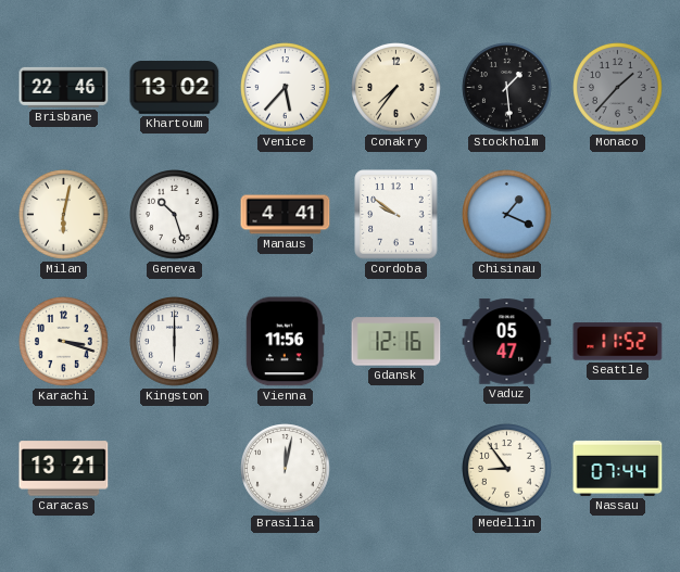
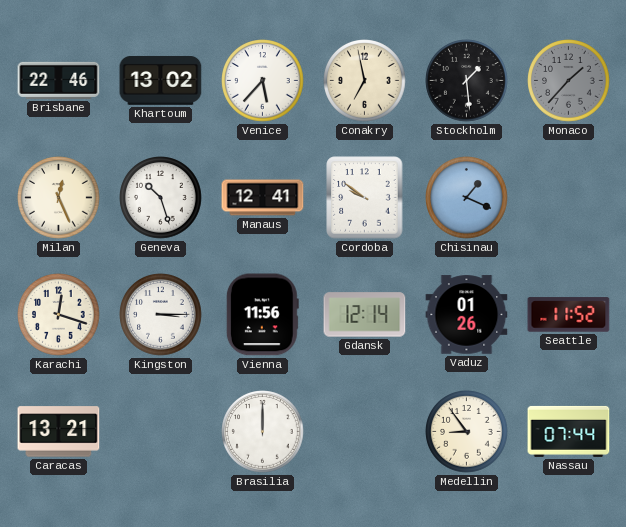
Conakry: 7:36 -> 6:58 (365, 81)
Milan: 6:02 -> 12:26 (59, 198)
Manaus: 4:41 -> 12:41 (263, 198)
Karachi: 3:18 -> 12:18 (59, 315)
Kingston: 6:00 -> 3:15 (161, 315)
Gdansk: 12:16 -> 12:14 (365, 315)
Vaduz: 05:47 -> 01:26 (467, 315)
Brasilia: 12:02 -> 12:00 (263, 432)
